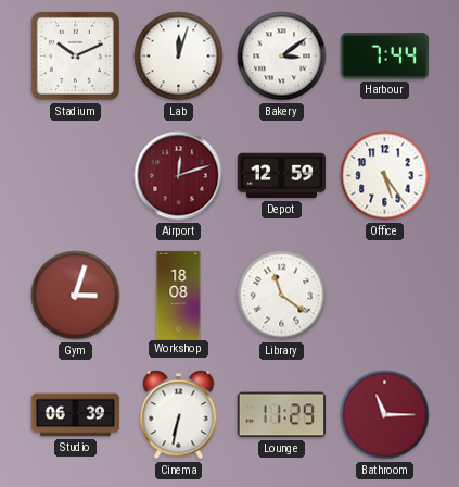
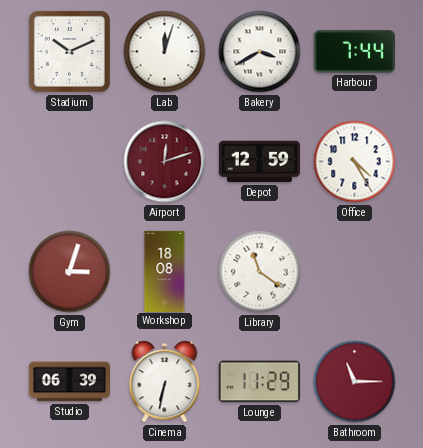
Bakery: 3:09 -> 3:40 (260, 52)
Office: 5:24 -> 4:25 (355, 162)
